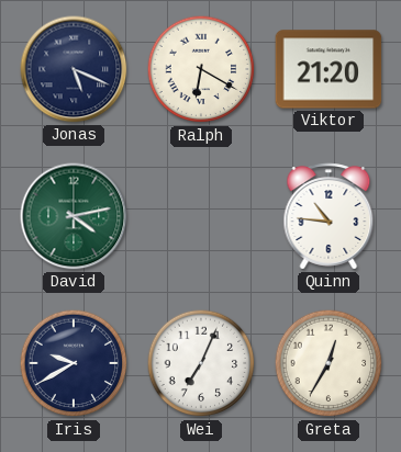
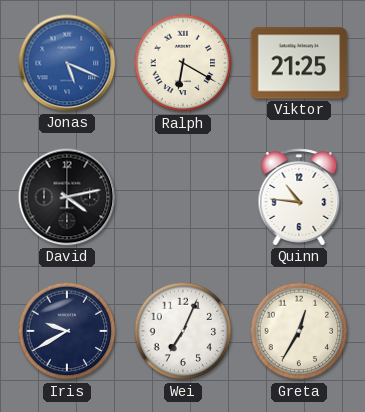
Jonas dial: navy -> blue (67, 63)
Viktor: 21:20 -> 21:25 (299, 63)
David dial: green -> black (67, 197)
